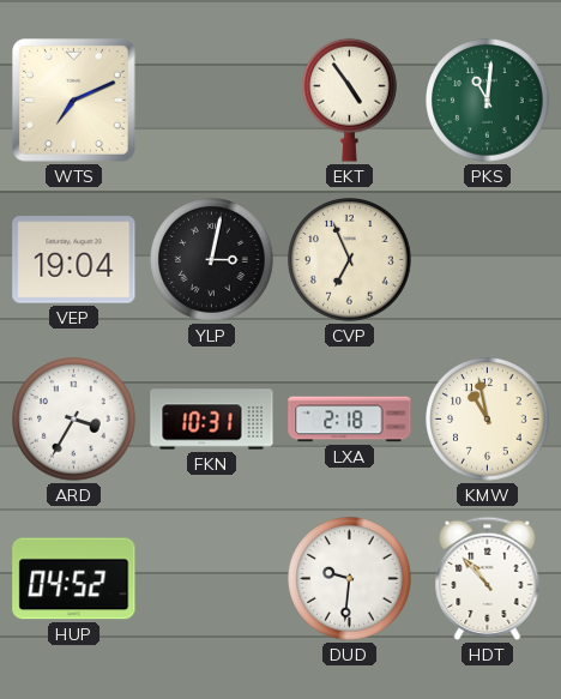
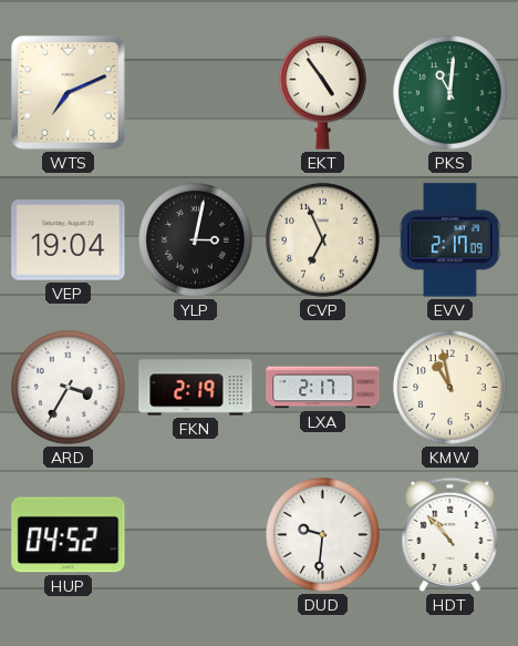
EVV: none -> 2:17 (450, 240)
FKN: 10:31 -> 2:19 (196, 388)
LXA: 2:18 -> 2:17 (323, 388)
